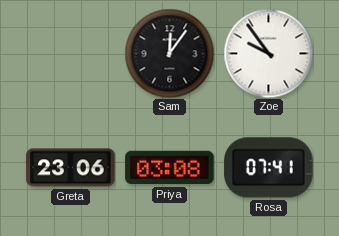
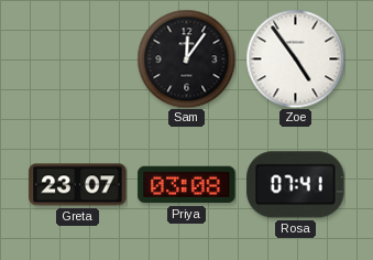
Zoe: 9:54 -> 4:54 (295, 58)
Greta: 23:06 -> 23:07 (78, 185)
